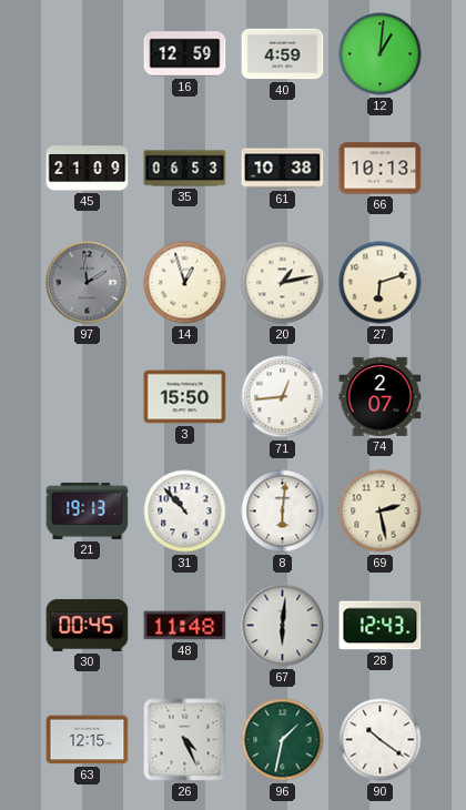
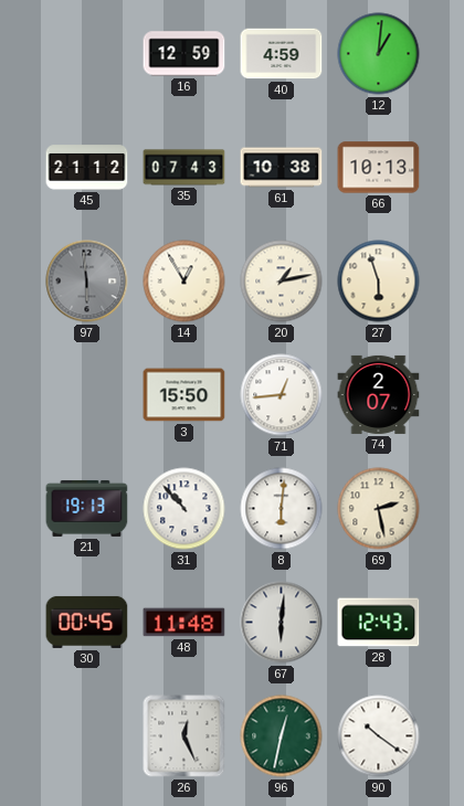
45: 21:09 -> 21:12 (87, 168)
35: 06:53 -> 07:43 (184, 168)
97: 1:59 -> 5:59 (87, 282)
14: 12:57 -> 12:55 (184, 282)
27: 6:12 -> 5:57 (379, 282)
63: 12:15 -> none (88, 740)
26: 4:26 -> 12:26 (184, 736)
96: 1:32 -> 12:32 (282, 736)
